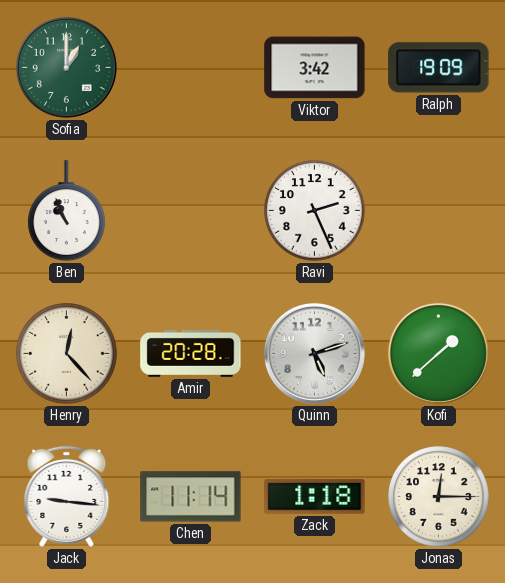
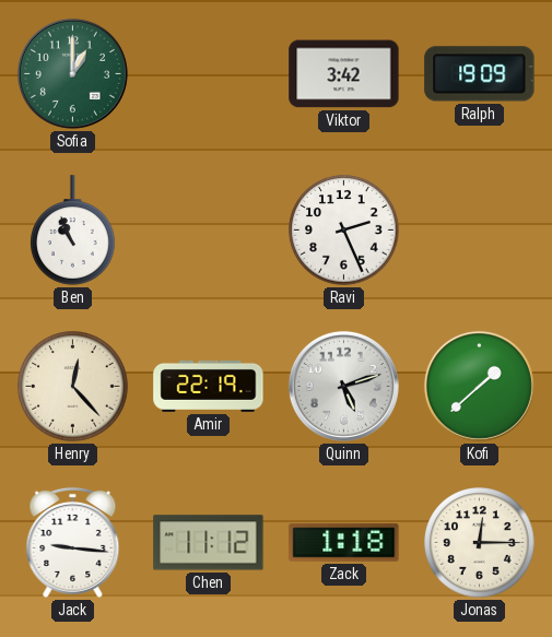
Amir: 20:28 -> 22:19 (209, 386)
Chen: 11:14 -> 11:12 (209, 543)
